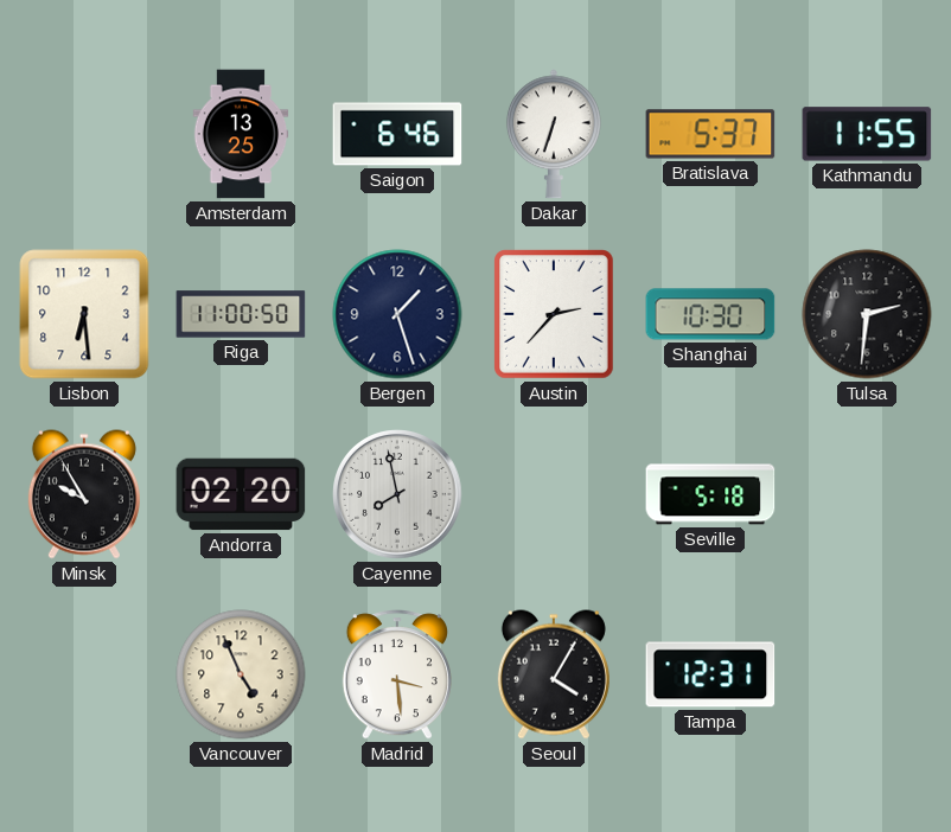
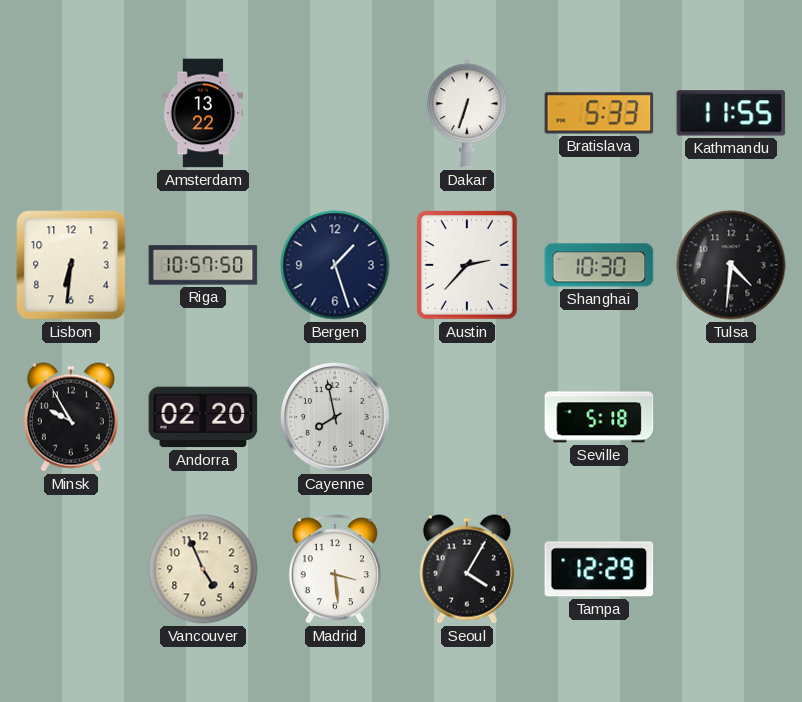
Amsterdam: 13:25 -> 13:22 (203, 113)
Saigon: 6:46 -> none (397, 134)
Bratislava: 5:37 -> 5:33 (599, 113)
Lisbon: 6:29 -> 6:31 (71, 265)
Riga: 11:00 -> 10:57 (203, 265)
Tulsa: 2:31 -> 4:31 (731, 265)
Tampa: 12:31 -> 12:29 (599, 569)
